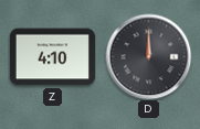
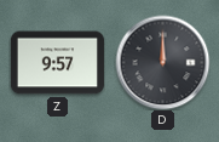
Z: 4:10 -> 9:57 (57, 63)
